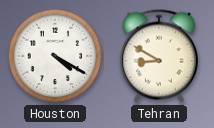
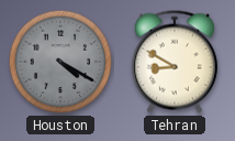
Houston dial: white -> grey (60, 62)
